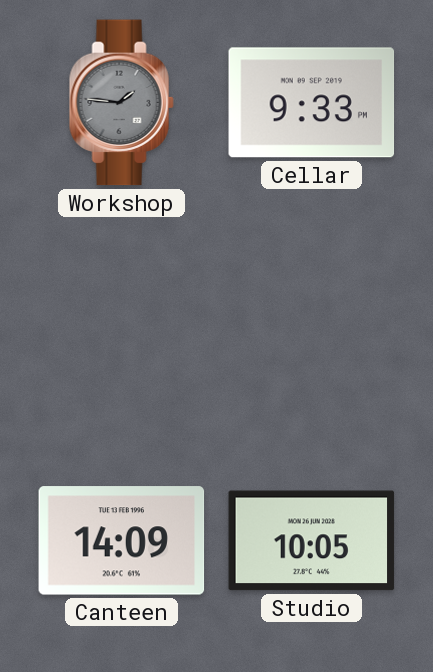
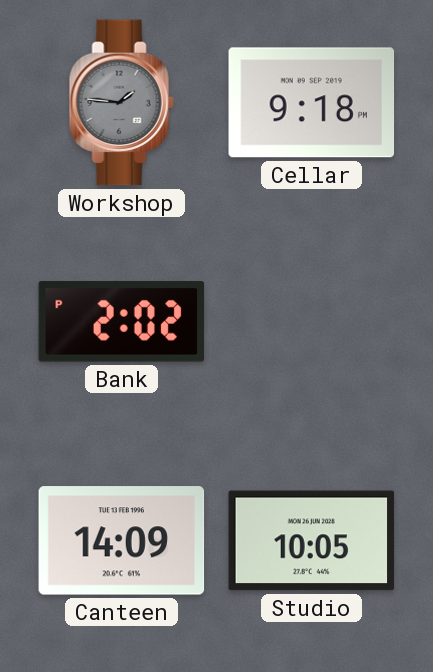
Cellar: 9:33 -> 9:18 (312, 103)
Bank: none -> 2:02 (122, 322)
